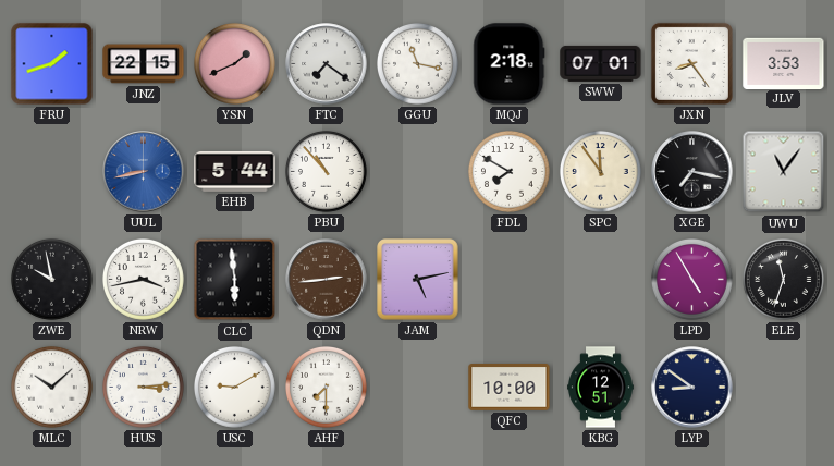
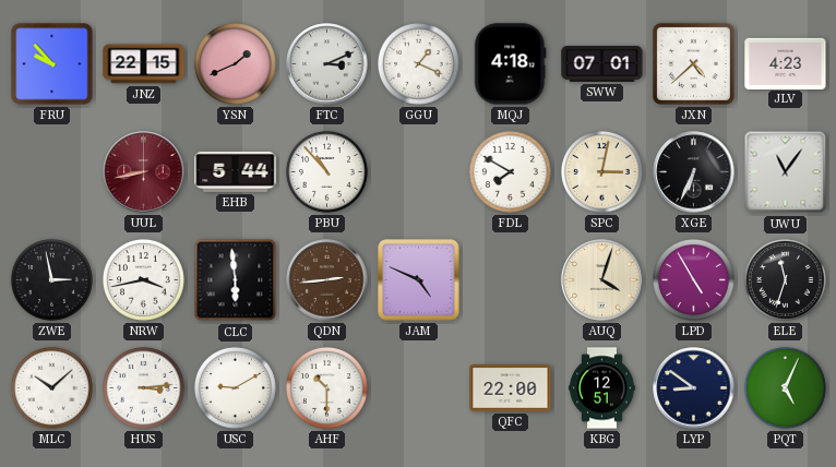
FRU: 1:42 -> 9:53 (52, 64)
FTC: 7:21 -> 3:11 (327, 64)
GGU: 11:17 -> 1:19 (419, 64)
MQJ: 2:18 -> 4:18 (511, 64)
JXN: 8:24 -> 4:38 (693, 63)
JLV: 3:53 -> 4:23 (786, 63)
UUL dial: blue -> burgundy (144, 172)
SPC: 11:54 -> 3:02 (602, 172)
XGE: 7:17 -> 6:34 (694, 172)
ZWE: 9:58 -> 2:58 (52, 280)
JAM: 5:13 -> 4:49 (419, 280)
AUQ: none -> 4:03 (602, 280)
AHF: 7:30 -> 10:30 (327, 388)
QFC: 10:00 -> 22:00 (511, 388)
PQT: none -> 5:04 (786, 388)
